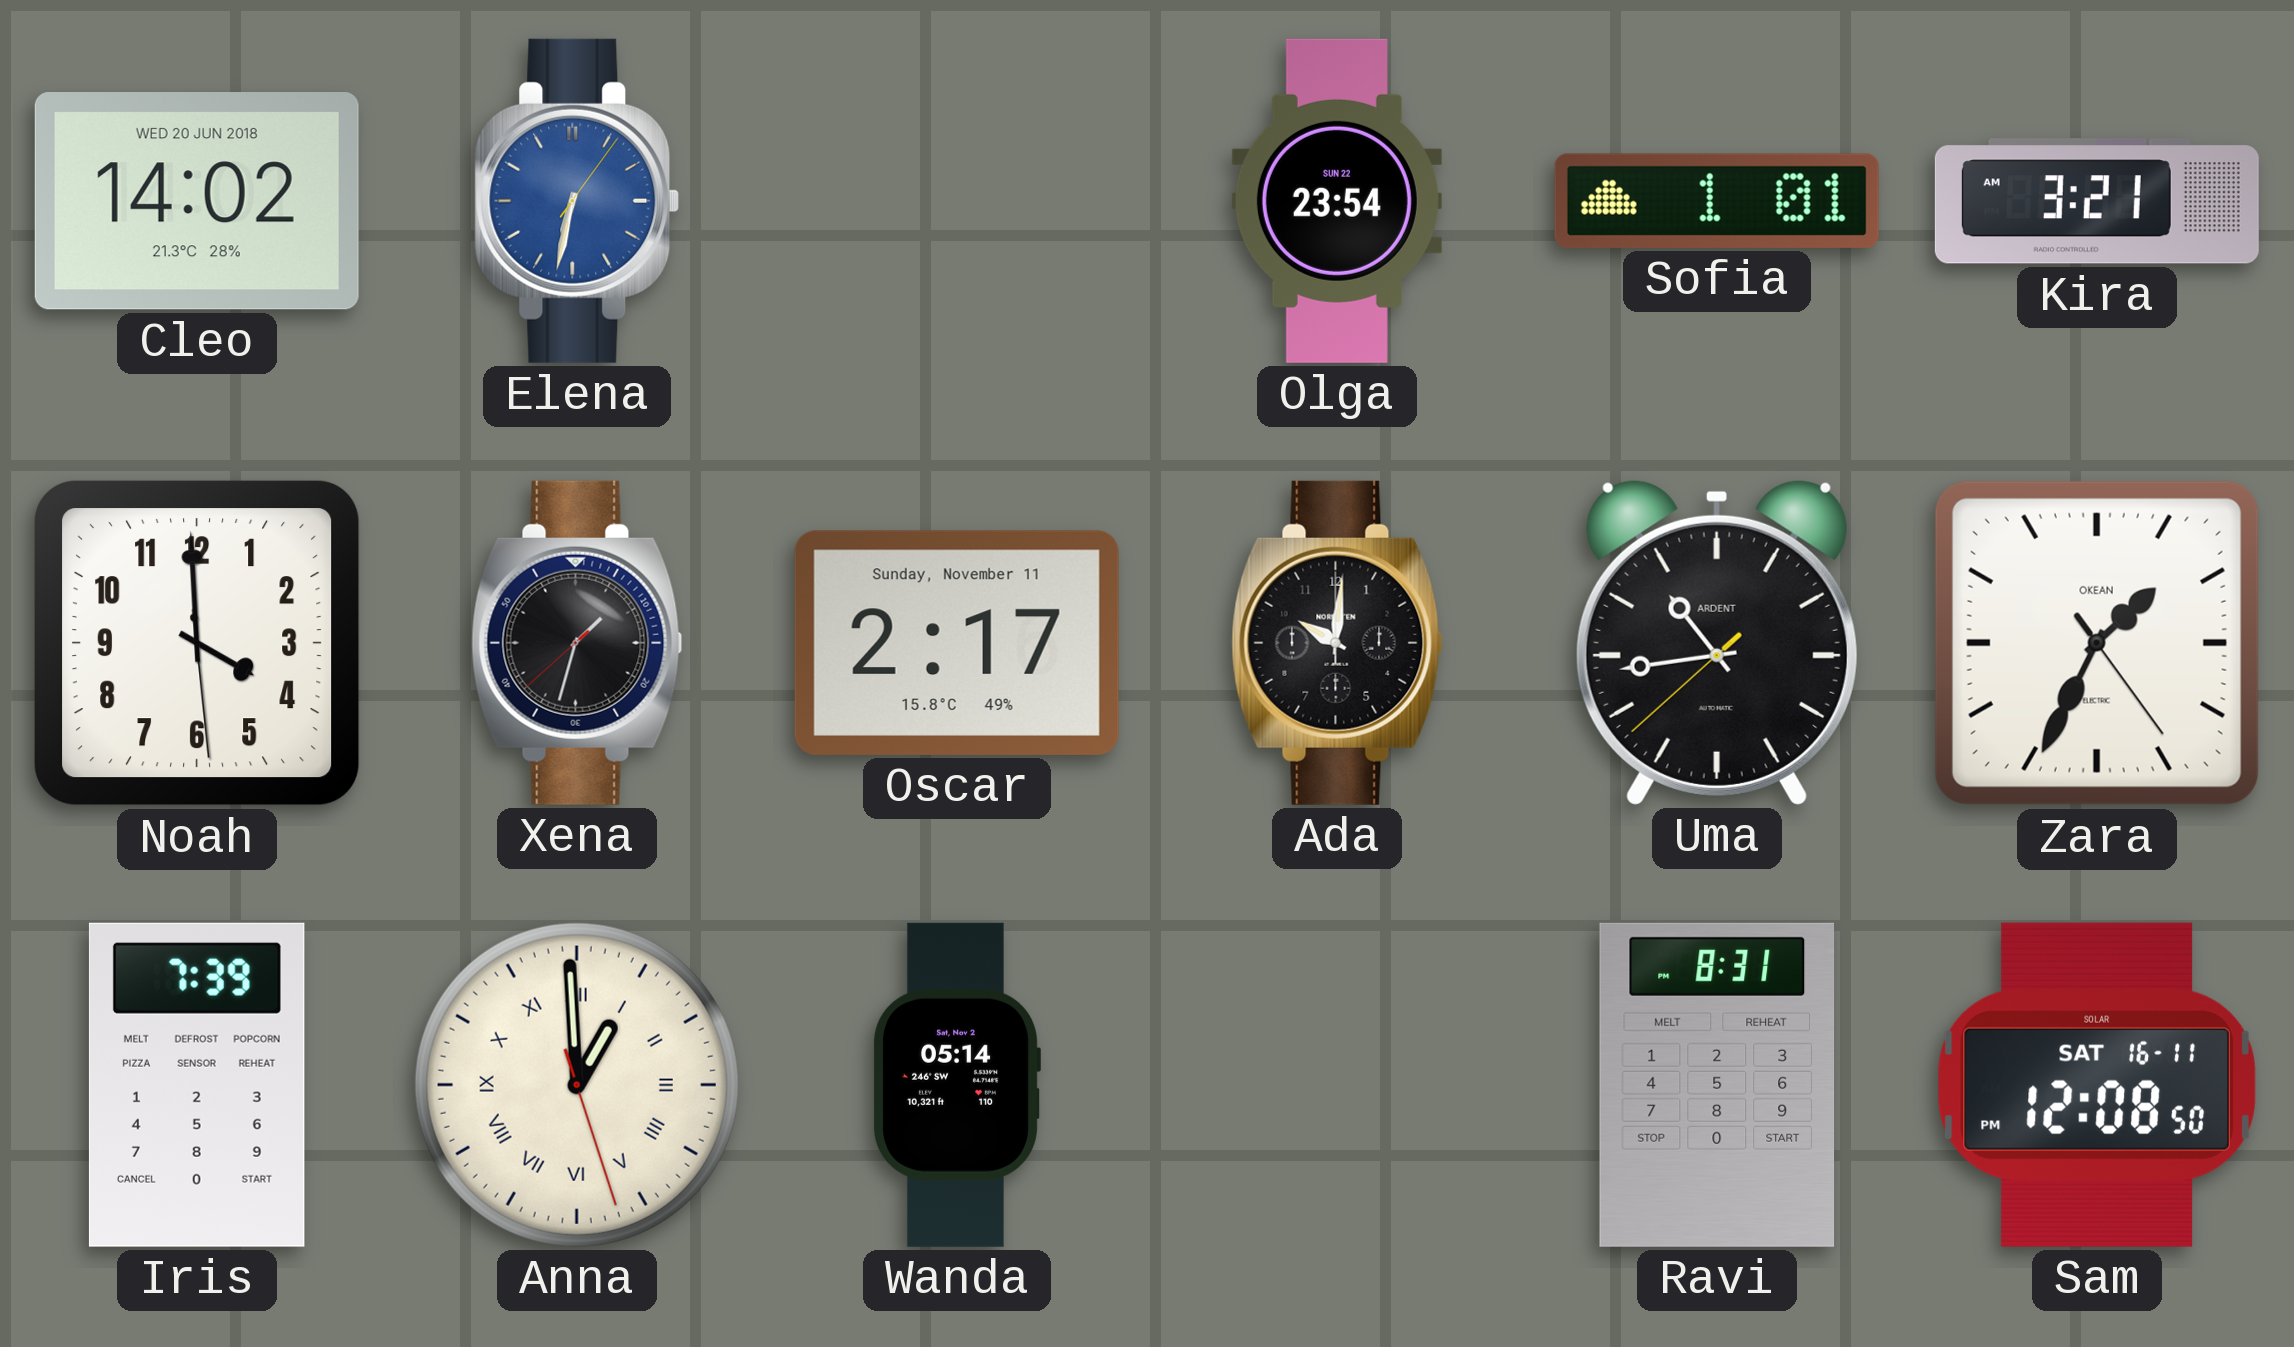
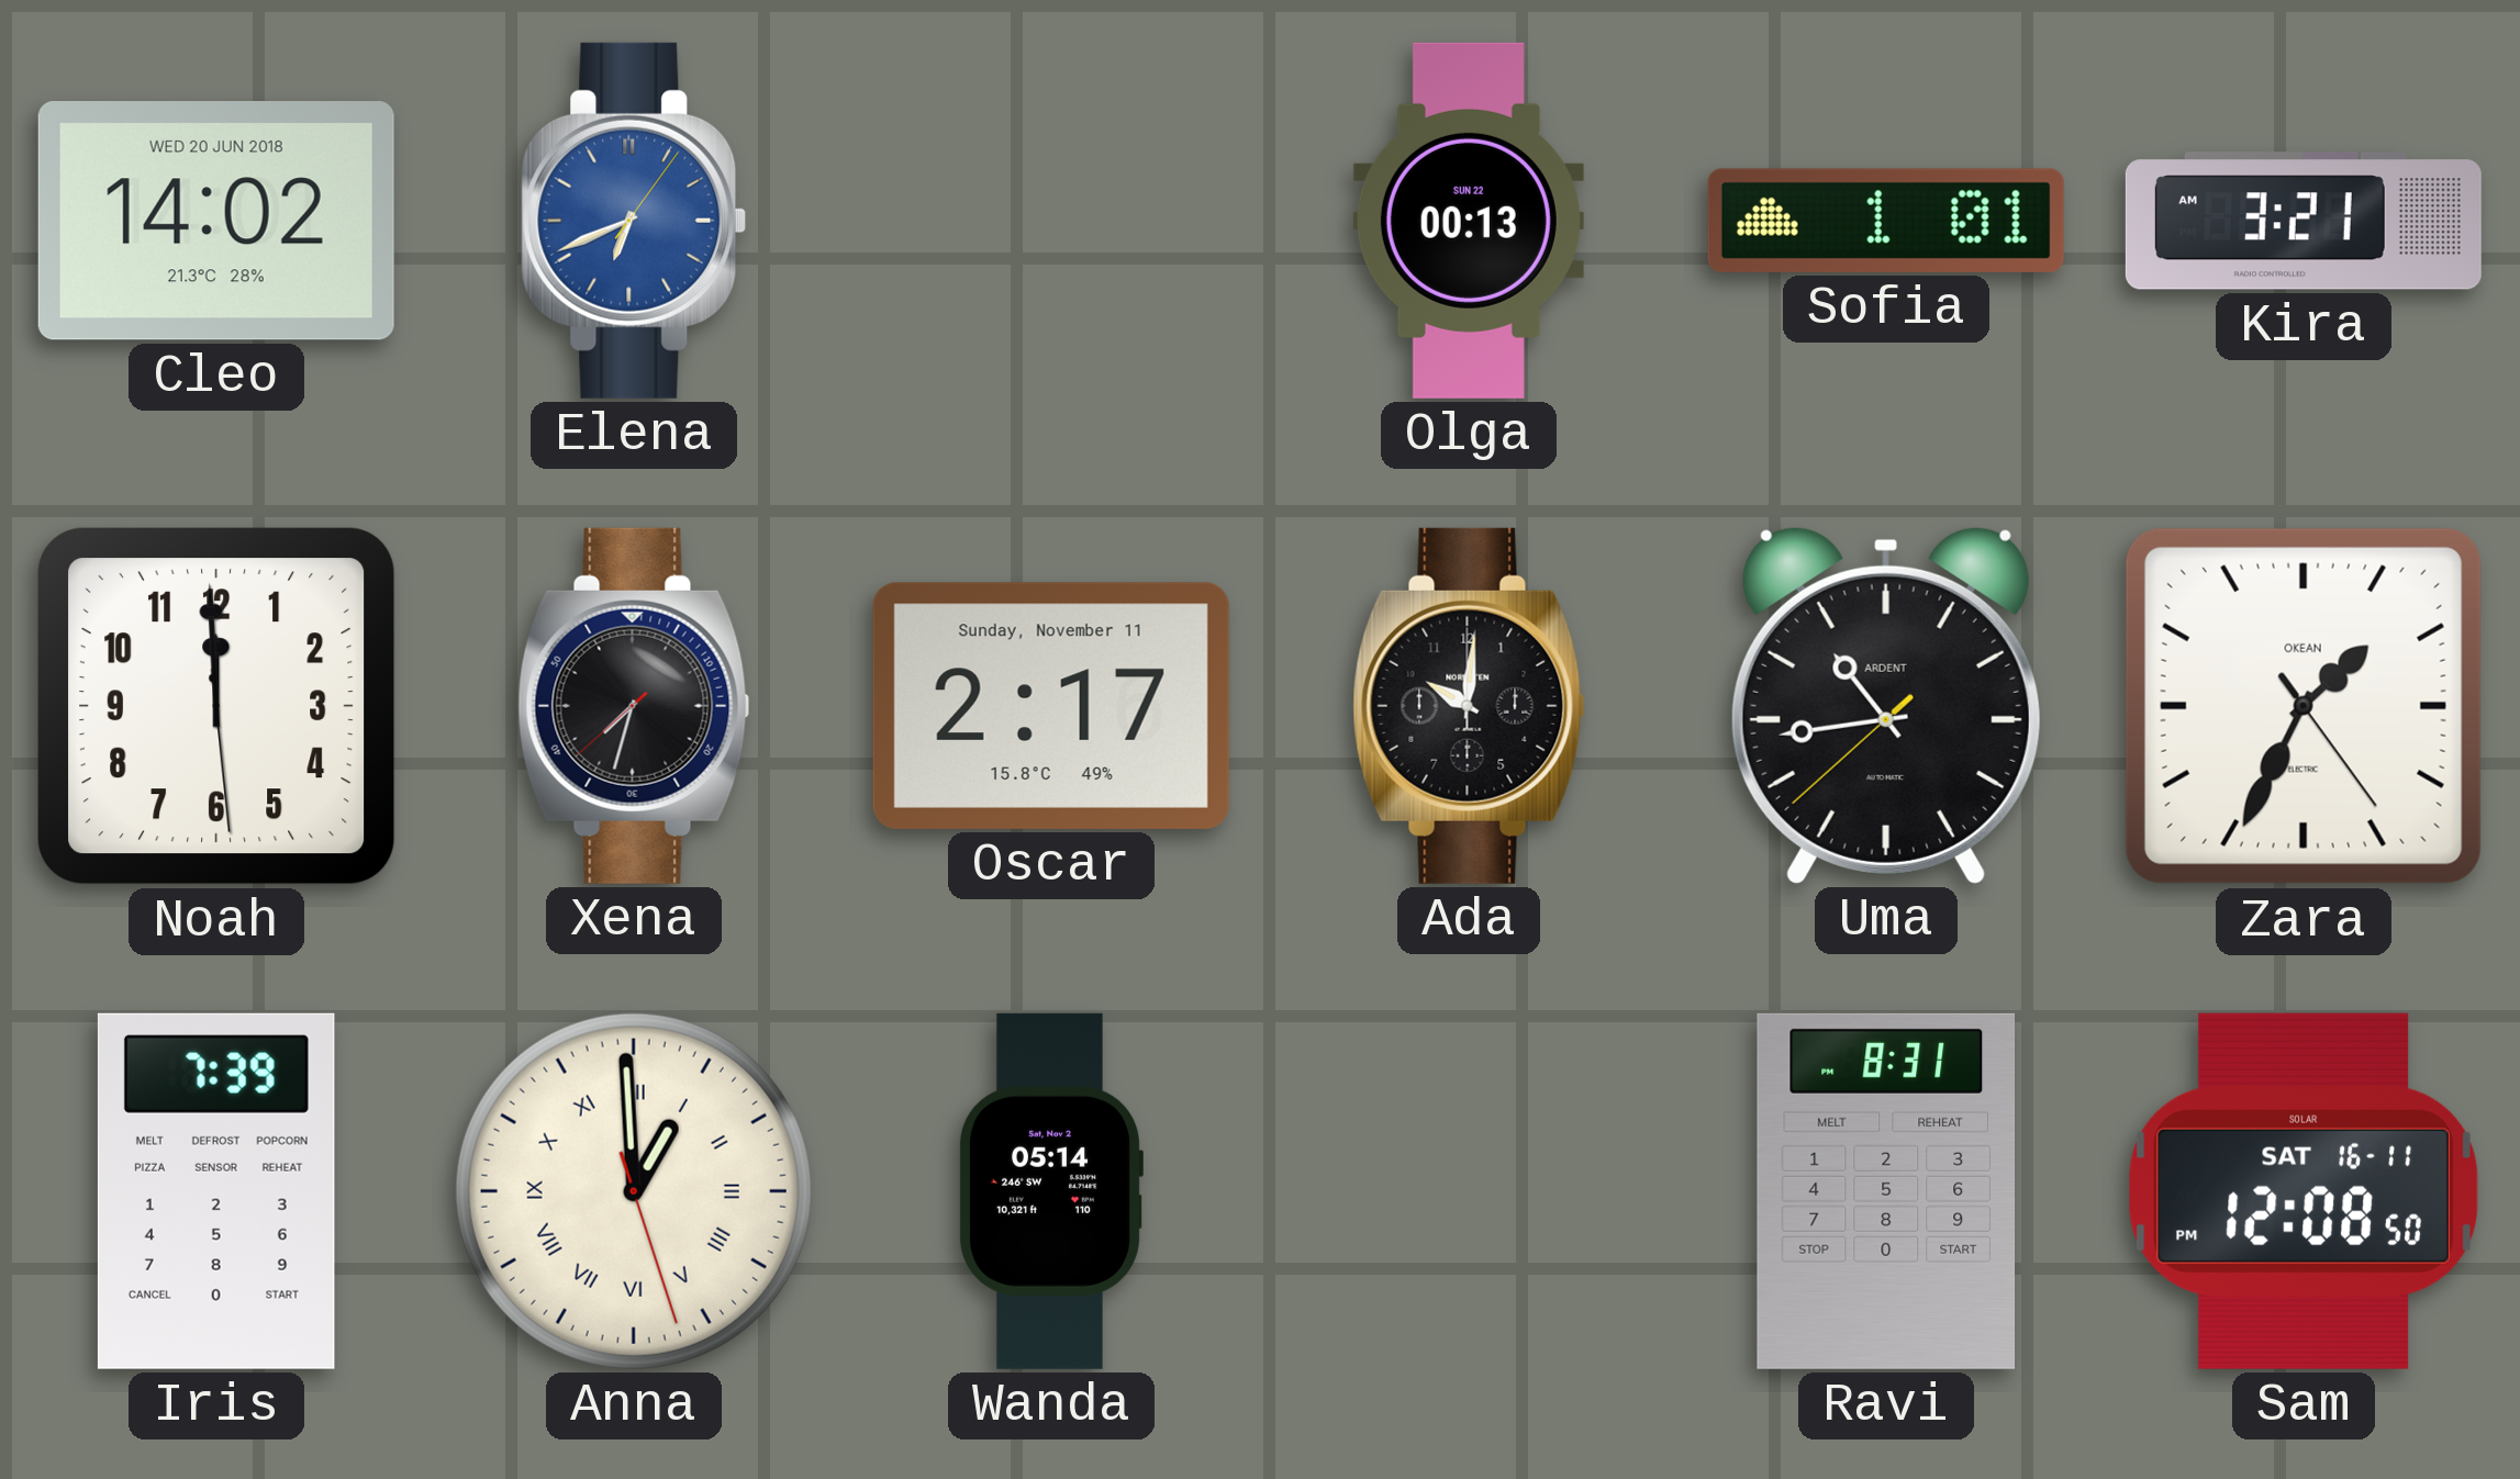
Elena: 6:32 -> 6:41 (634, 221)
Olga: 23:54 -> 00:13 (1469, 221)
Noah: 3:59 -> 11:59 (216, 706)
Xena: 1:32 -> 7:32 (634, 706)
